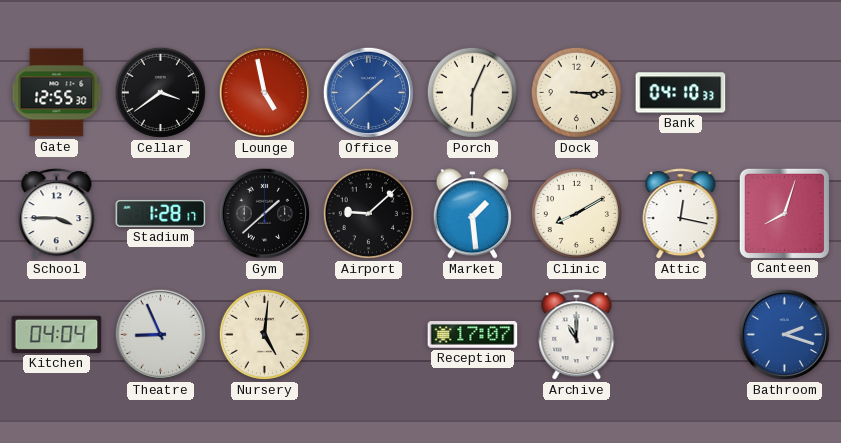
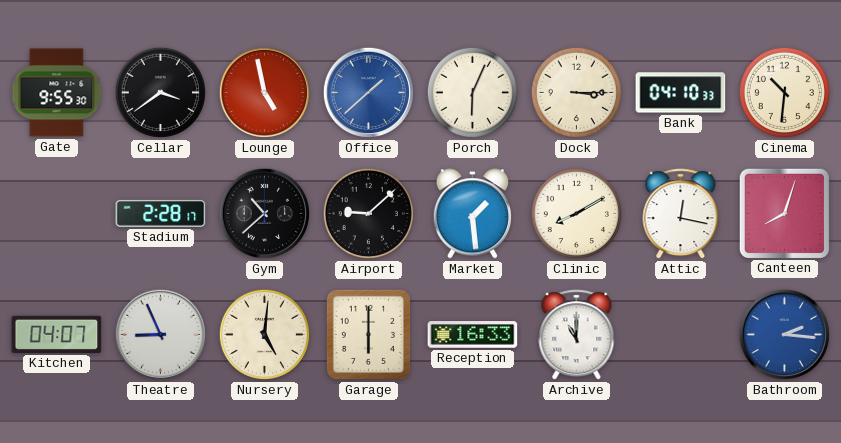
Gate: 12:55 -> 9:55 (57, 93)
Cinema: none -> 10:31 (784, 92)
School: 3:45 -> none (57, 214)
Stadium: 1:28 -> 2:28 (161, 213)
Gym: 1:38 -> 10:38 (264, 213)
Kitchen: 04:04 -> 04:07 (57, 334)
Garage: none -> 6:00 (368, 334)
Reception: 17:07 -> 16:33 (473, 335)
Bathroom: 2:18 -> 2:16 (784, 334)
